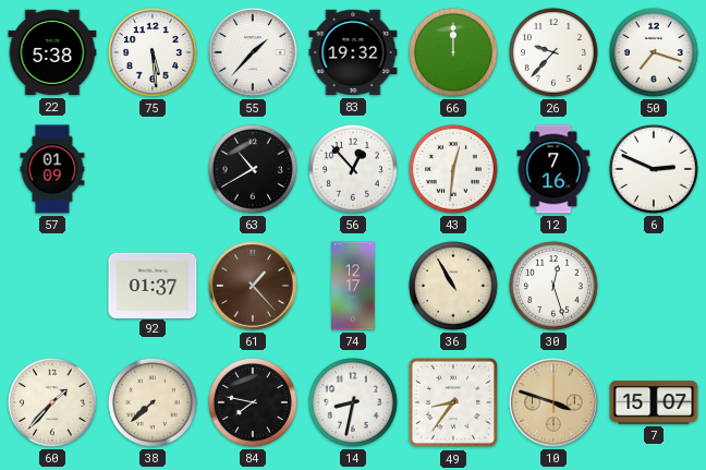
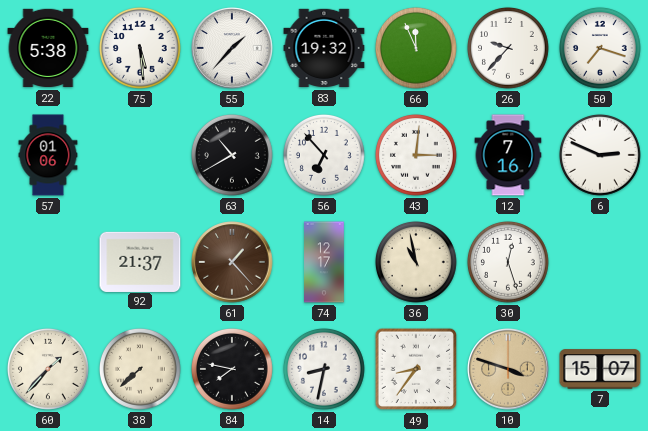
66: 12:00 -> 11:56 (416, 48)
57: 01:09 -> 01:06 (48, 155)
56: 12:53 -> 6:53 (324, 155)
43: 12:31 -> 3:01 (416, 155)
92: 01:37 -> 21:37 (140, 261)
36: 10:55 -> 10:58 (416, 262)
